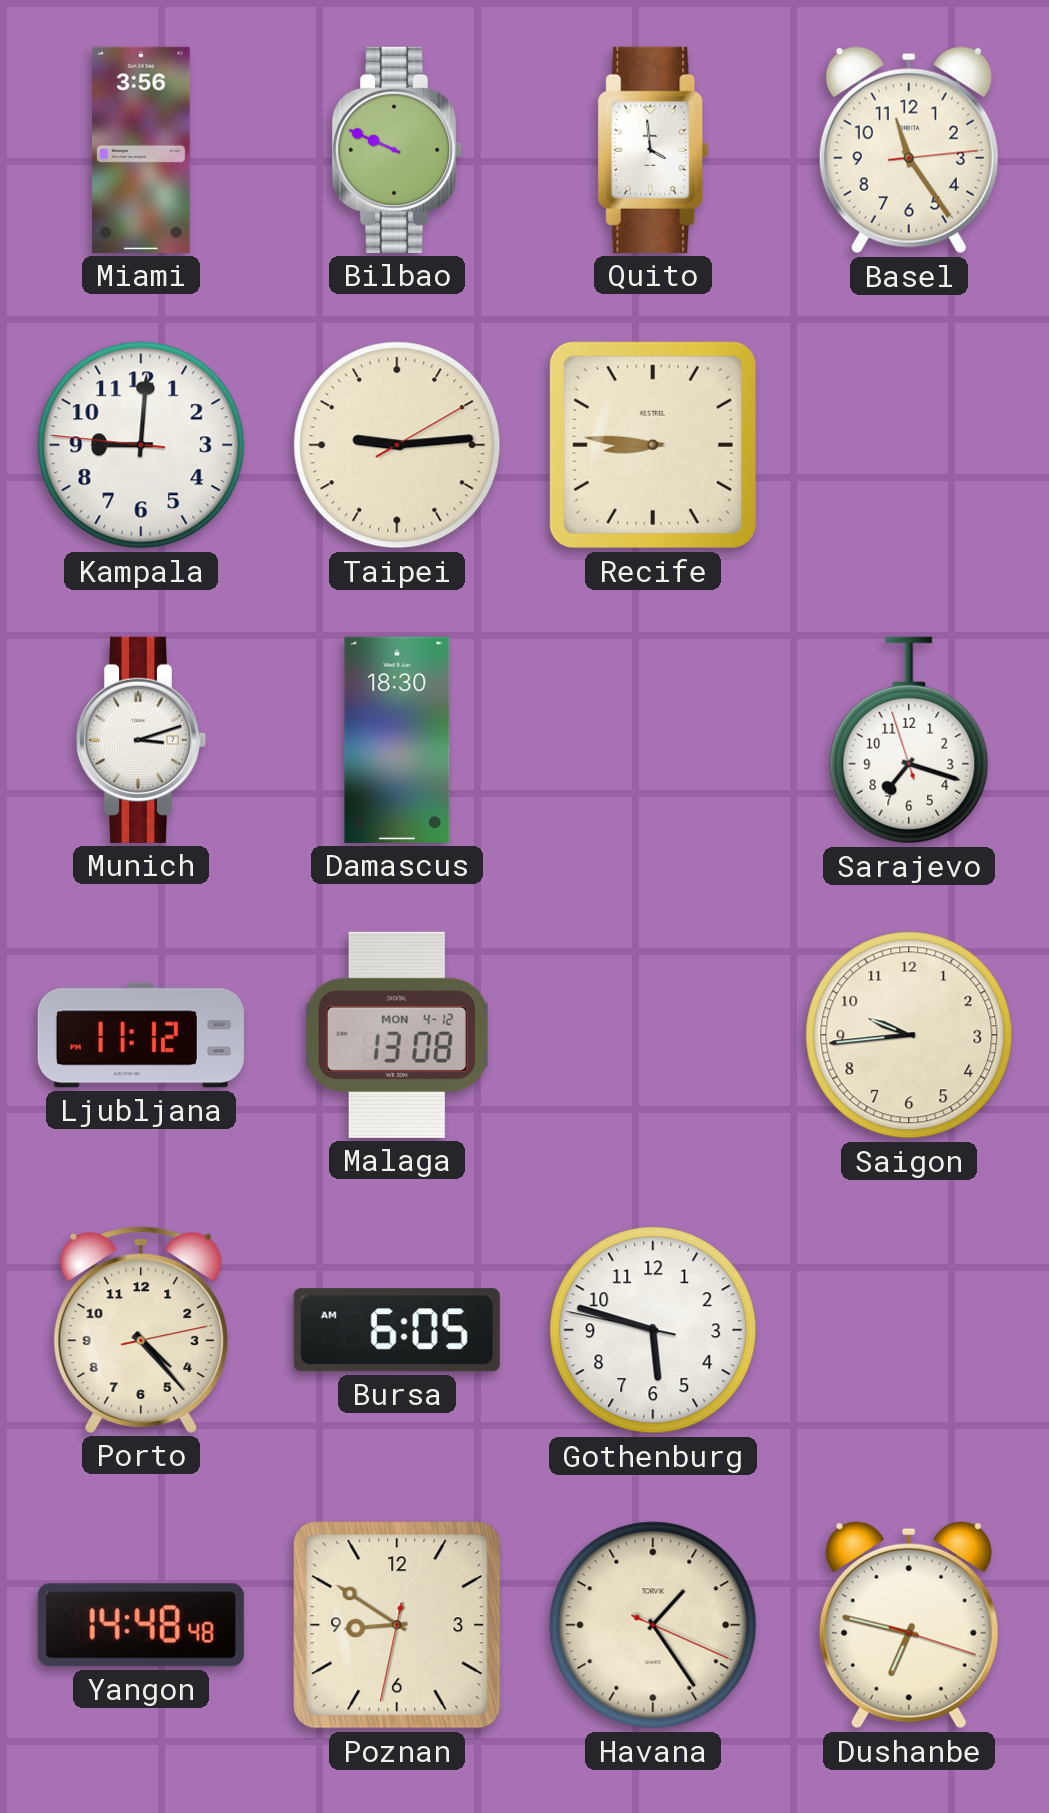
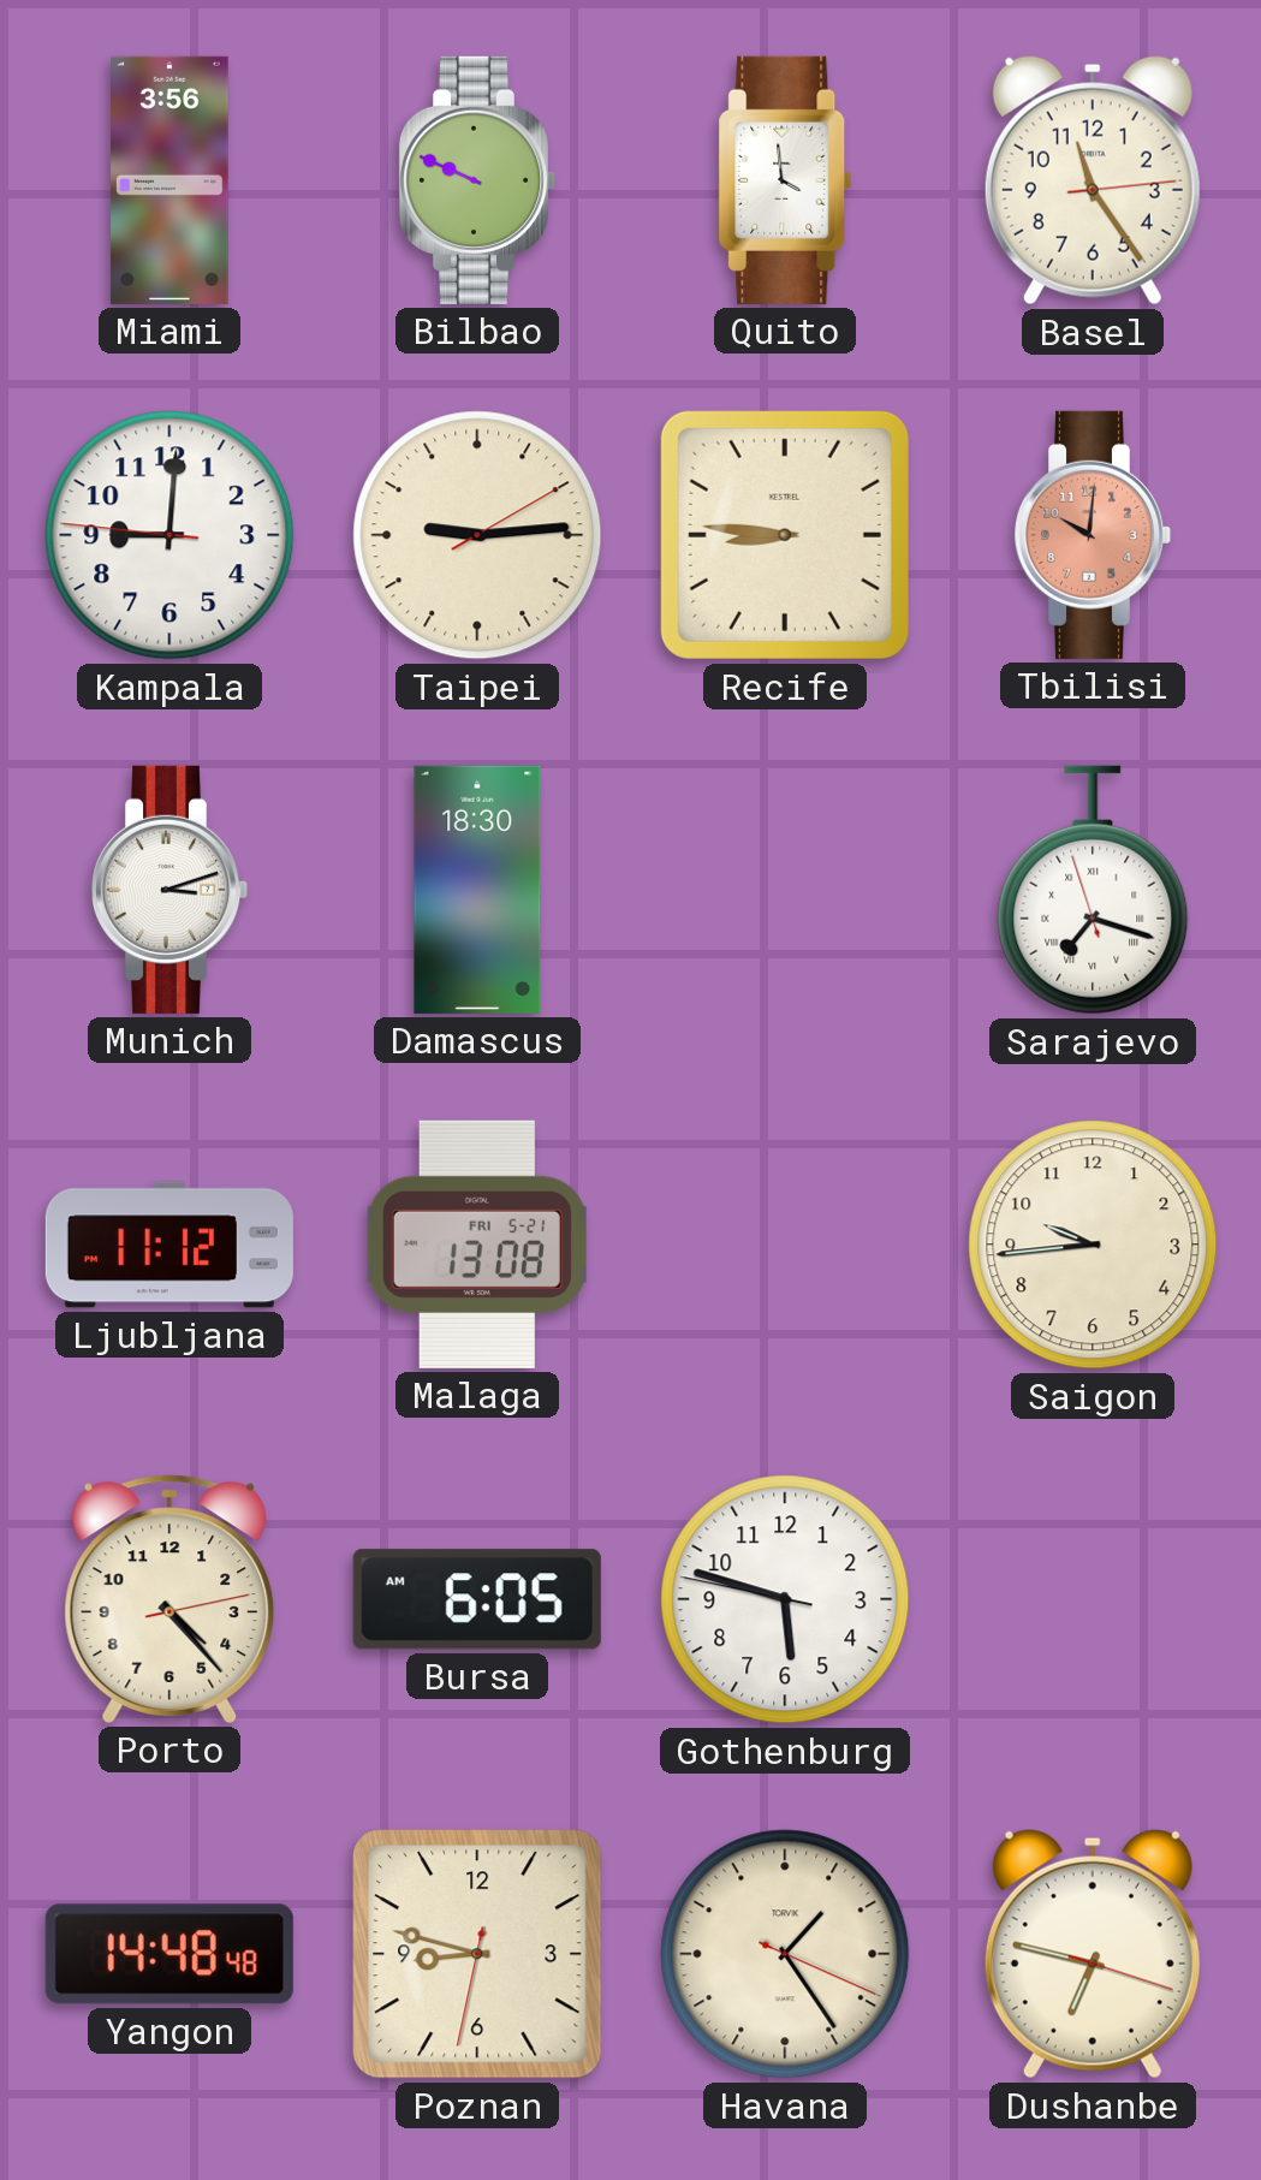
Tbilisi: none -> 10:01 (1093, 535)
Sarajevo numerals: Arabic -> Roman (1093, 890)
Malaga date: MON 4-12 -> FRI 5-21 (477, 1245)
Poznan: 8:50 -> 8:47 (477, 1954)
